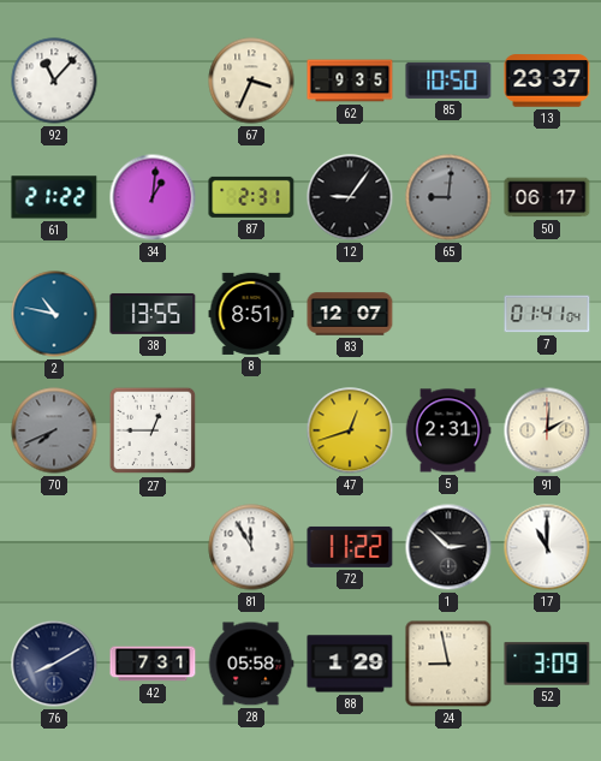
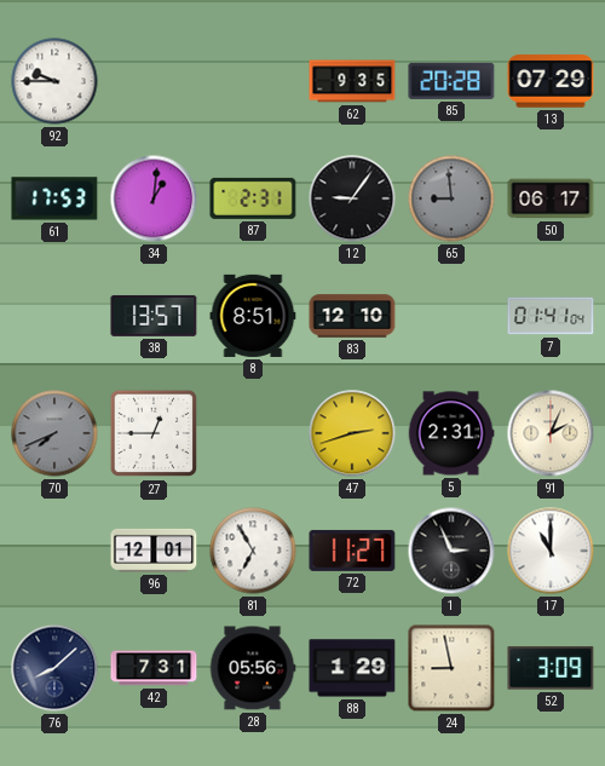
92: 11:07 -> 9:45 (54, 81)
67: 3:34 -> none (251, 81)
85: 10:50 -> 20:28 (451, 81)
13: 23:37 -> 07:29 (551, 81)
61: 21:22 -> 17:53 (54, 198)
65: 9:01 -> 8:59 (451, 198)
2: 10:47 -> none (54, 314)
38: 13:55 -> 13:57 (154, 316)
83: 12:07 -> 12:10 (352, 316)
47: 12:42 -> 2:42 (352, 433)
91: 2:01 -> 2:04 (551, 433)
96: none -> 12:01 (154, 551)
81: 11:55 -> 6:55 (253, 551)
72: 11:22 -> 11:27 (352, 551)
1: 2:52 -> 2:56 (451, 551)
76: 8:10 -> 8:08 (54, 668)
28: 05:58 -> 05:56 (253, 668)
